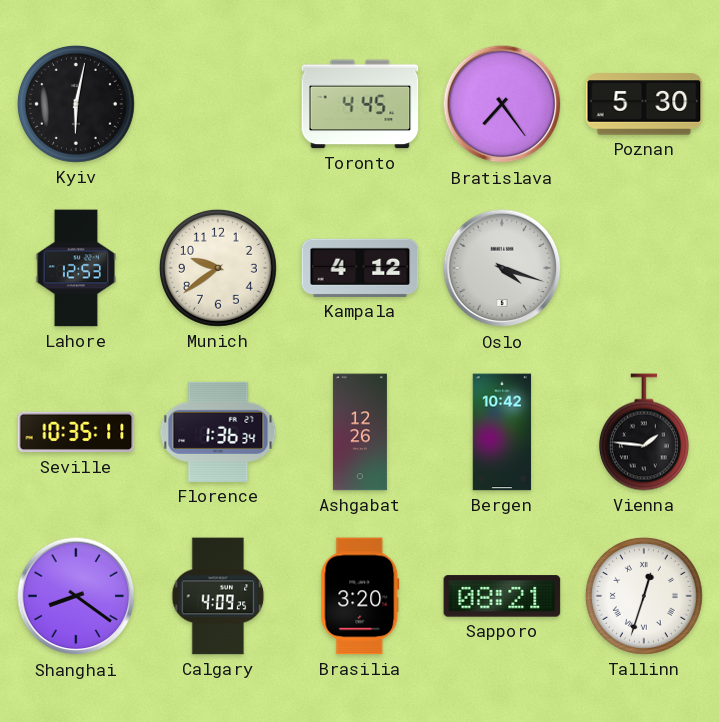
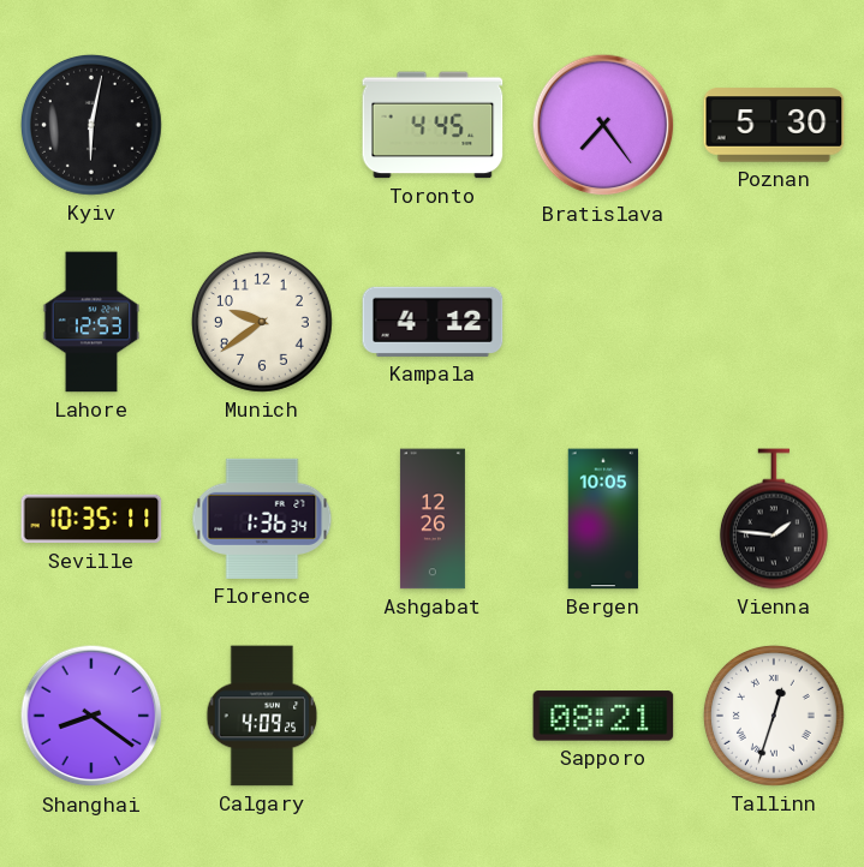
Oslo: 4:18 -> none (502, 268)
Bergen: 10:42 -> 10:05 (603, 519)
Brasilia: 3:20 -> none (360, 596)
